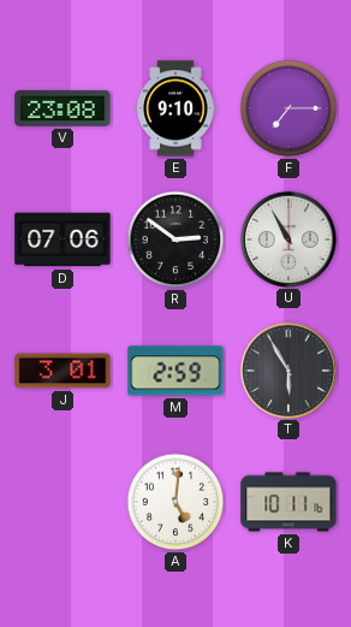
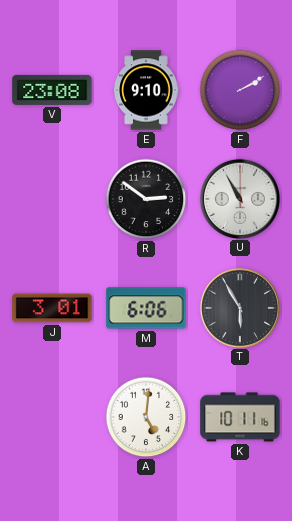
F: 7:15 -> 2:10 (240, 90)
D: 07:06 -> none (63, 239)
M: 2:59 -> 6:06 (146, 308)
